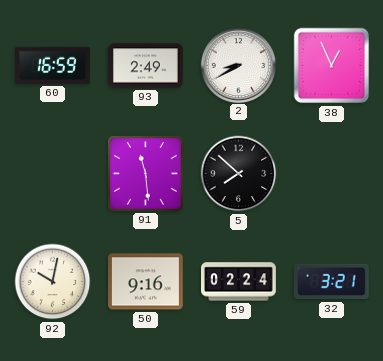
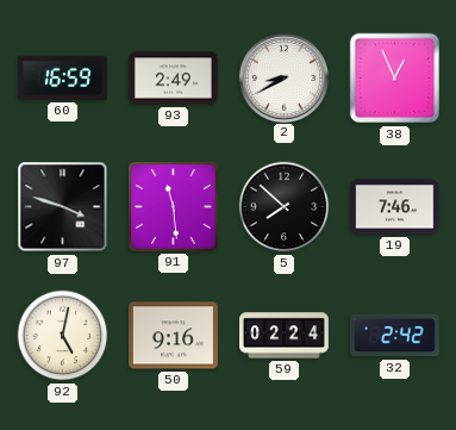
97: none -> 3:48 (63, 207)
19: none -> 7:46 (395, 207)
92: 10:02 -> 5:02 (63, 336)
32: 3:21 -> 2:42 (394, 336)
